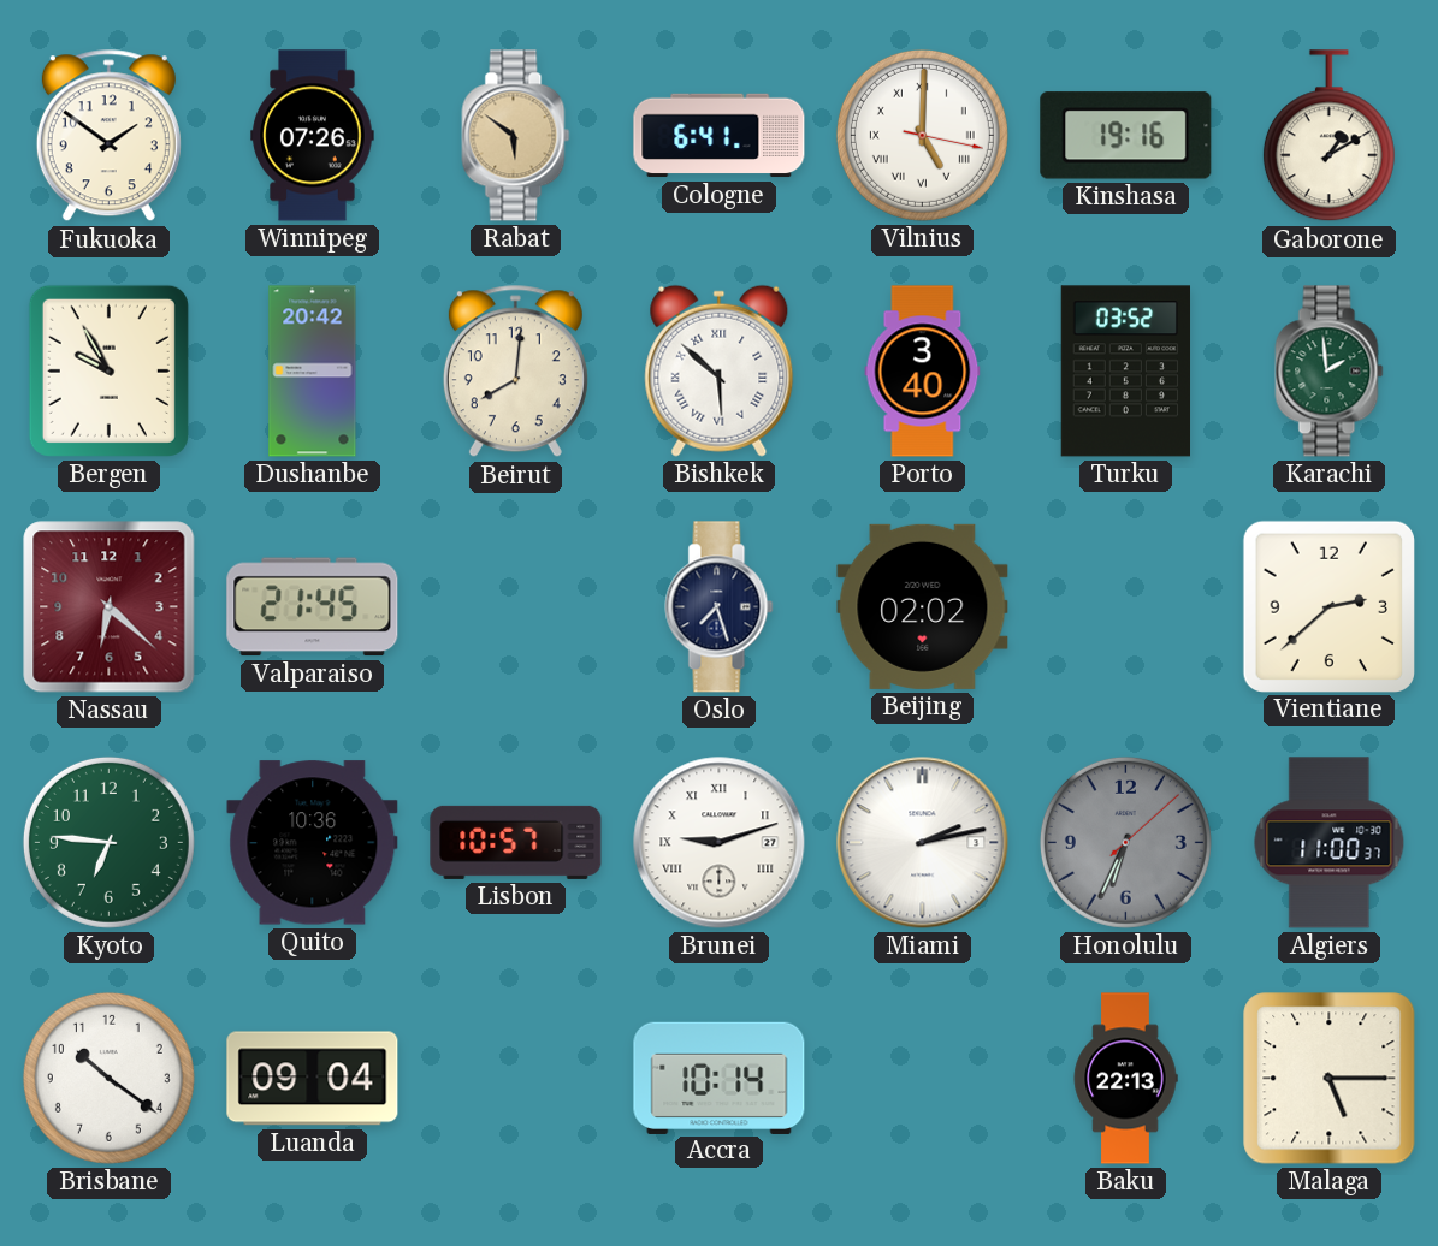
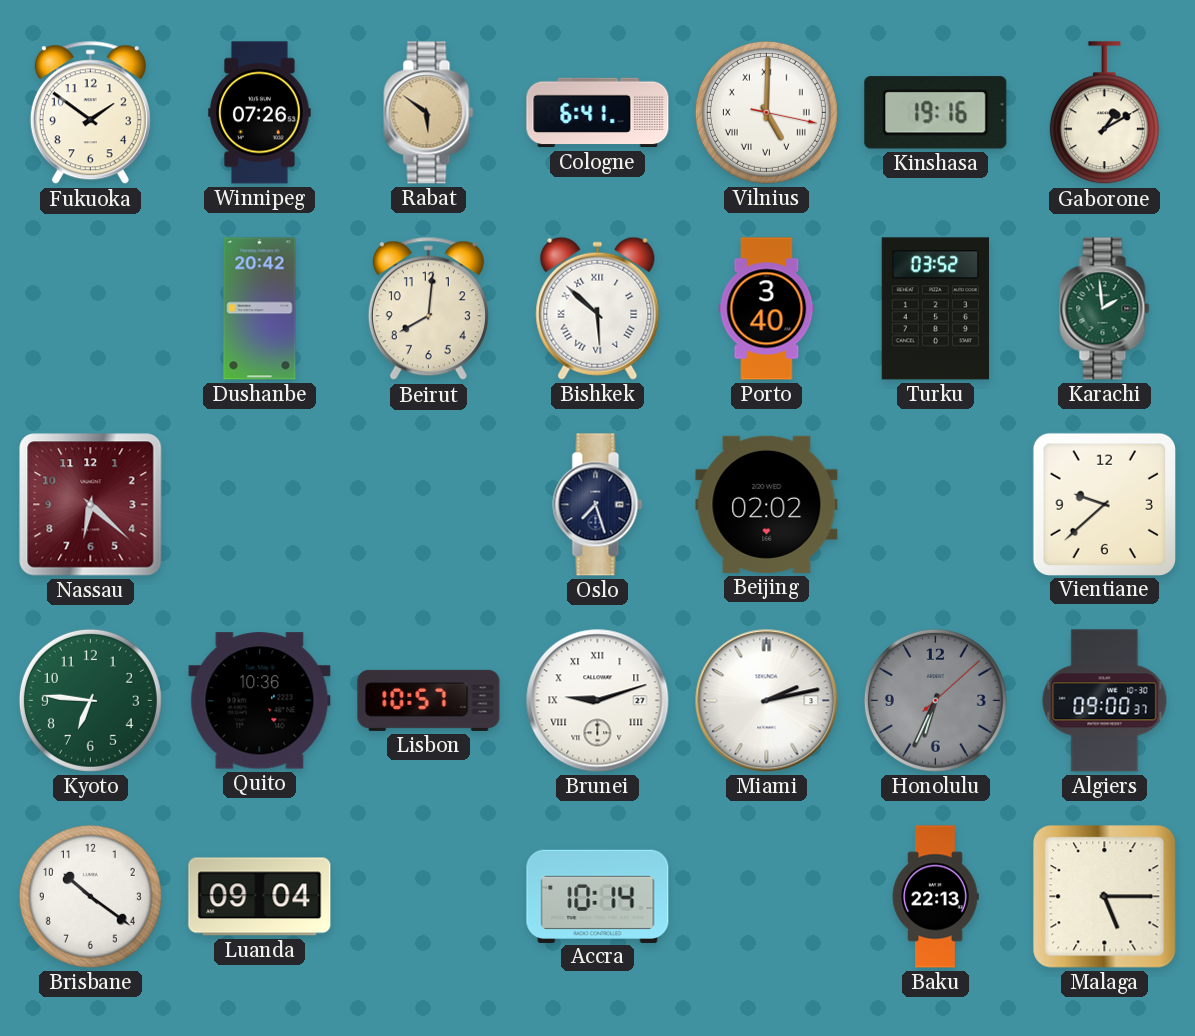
Bergen: 9:55 -> none (108, 370)
Valparaiso: 21:45 -> none (313, 607)
Vientiane: 2:38 -> 9:38 (1104, 504)
Algiers: 11:00 -> 09:00 (1105, 701)
